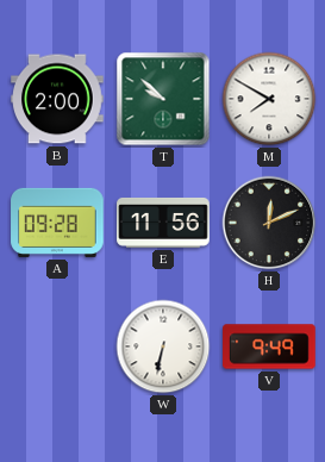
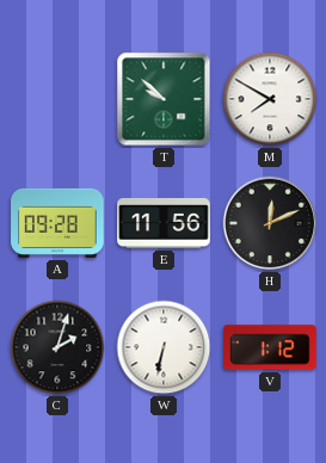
B: 2:00 -> none (57, 99)
C: none -> 2:03 (57, 347)
V: 9:49 -> 1:12 (270, 347)
